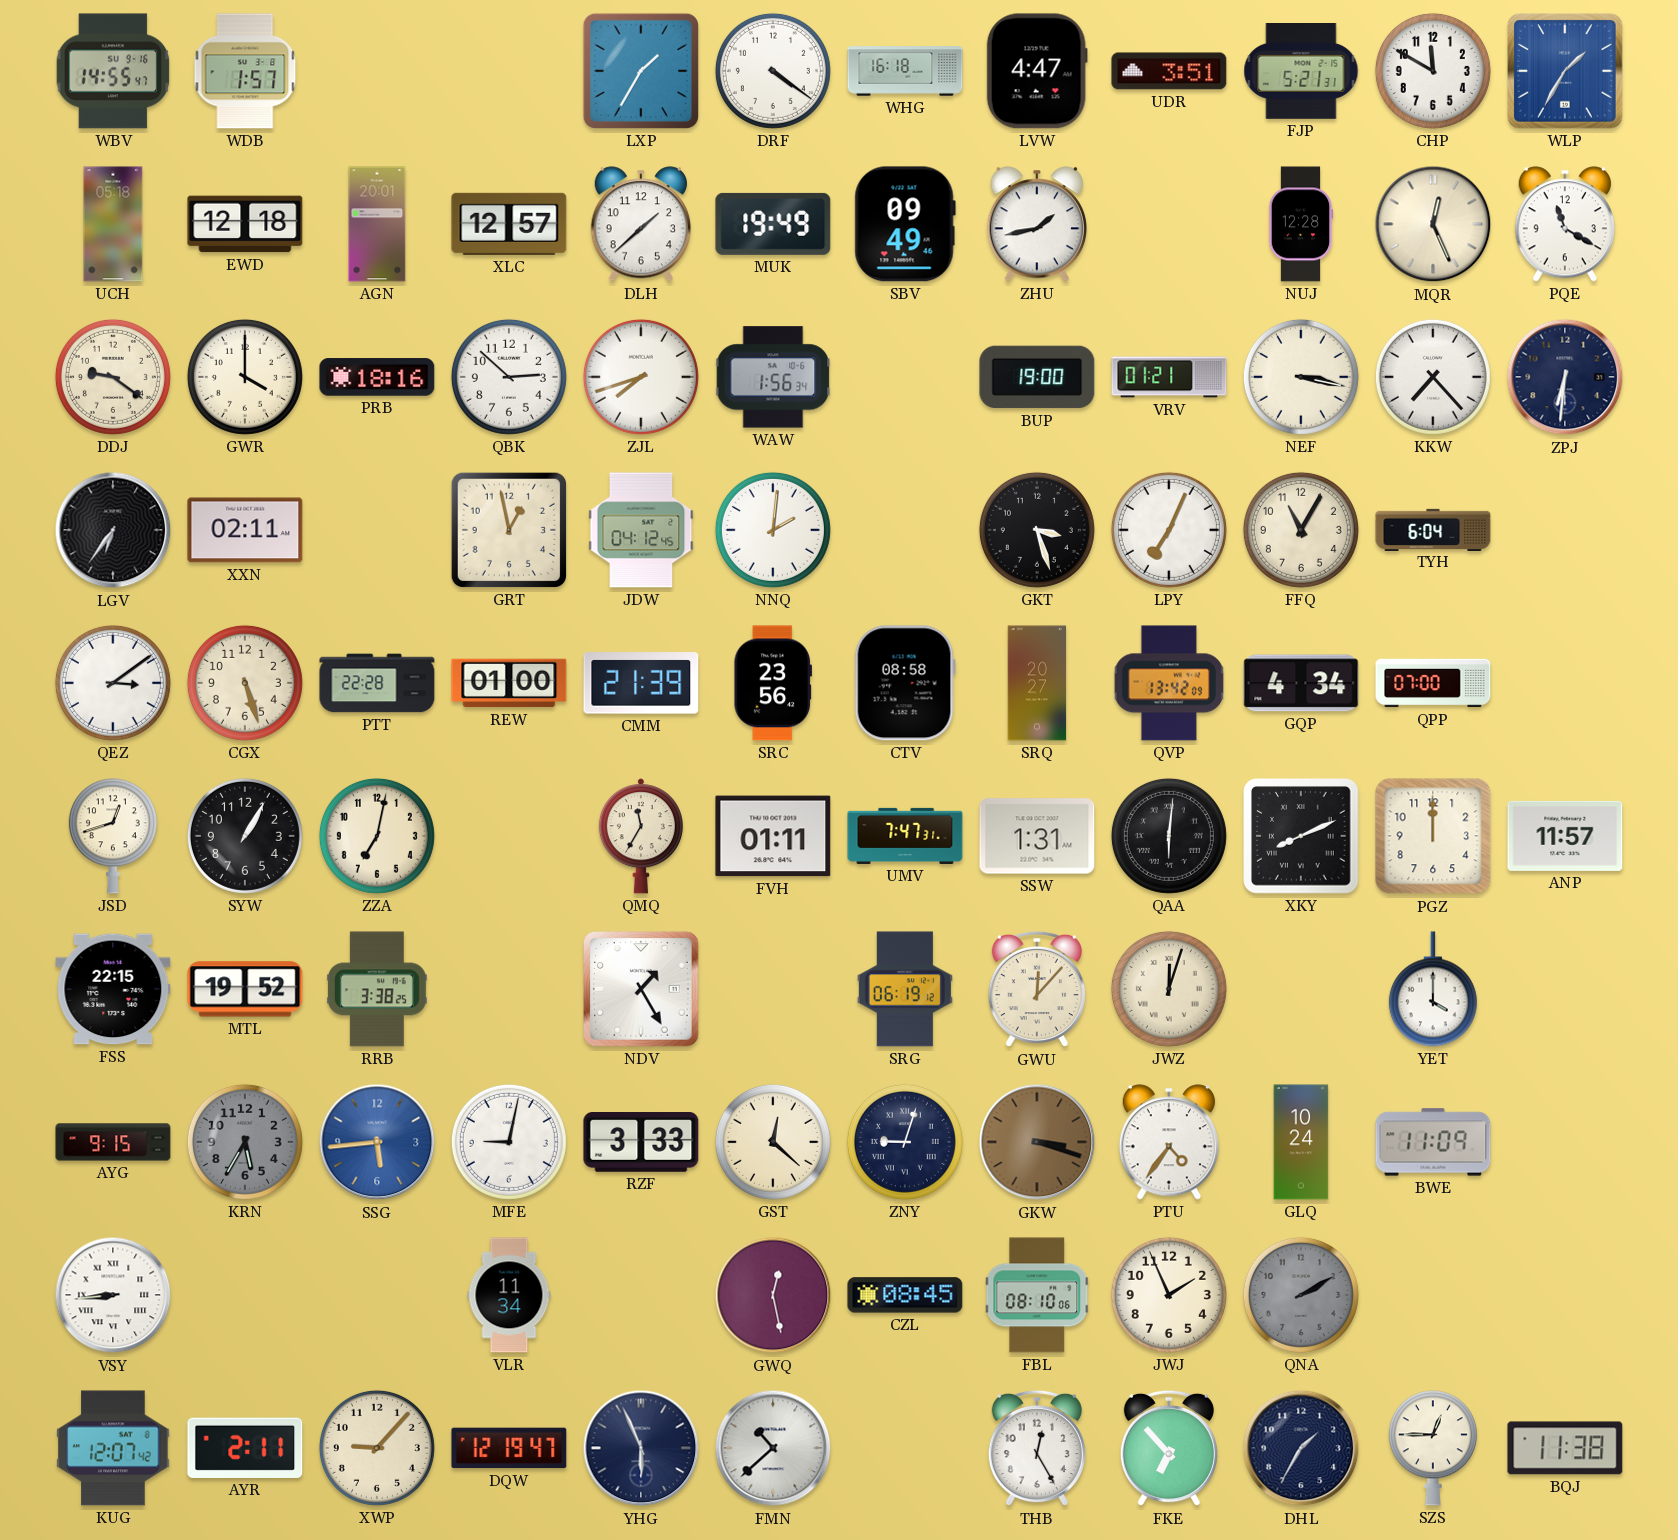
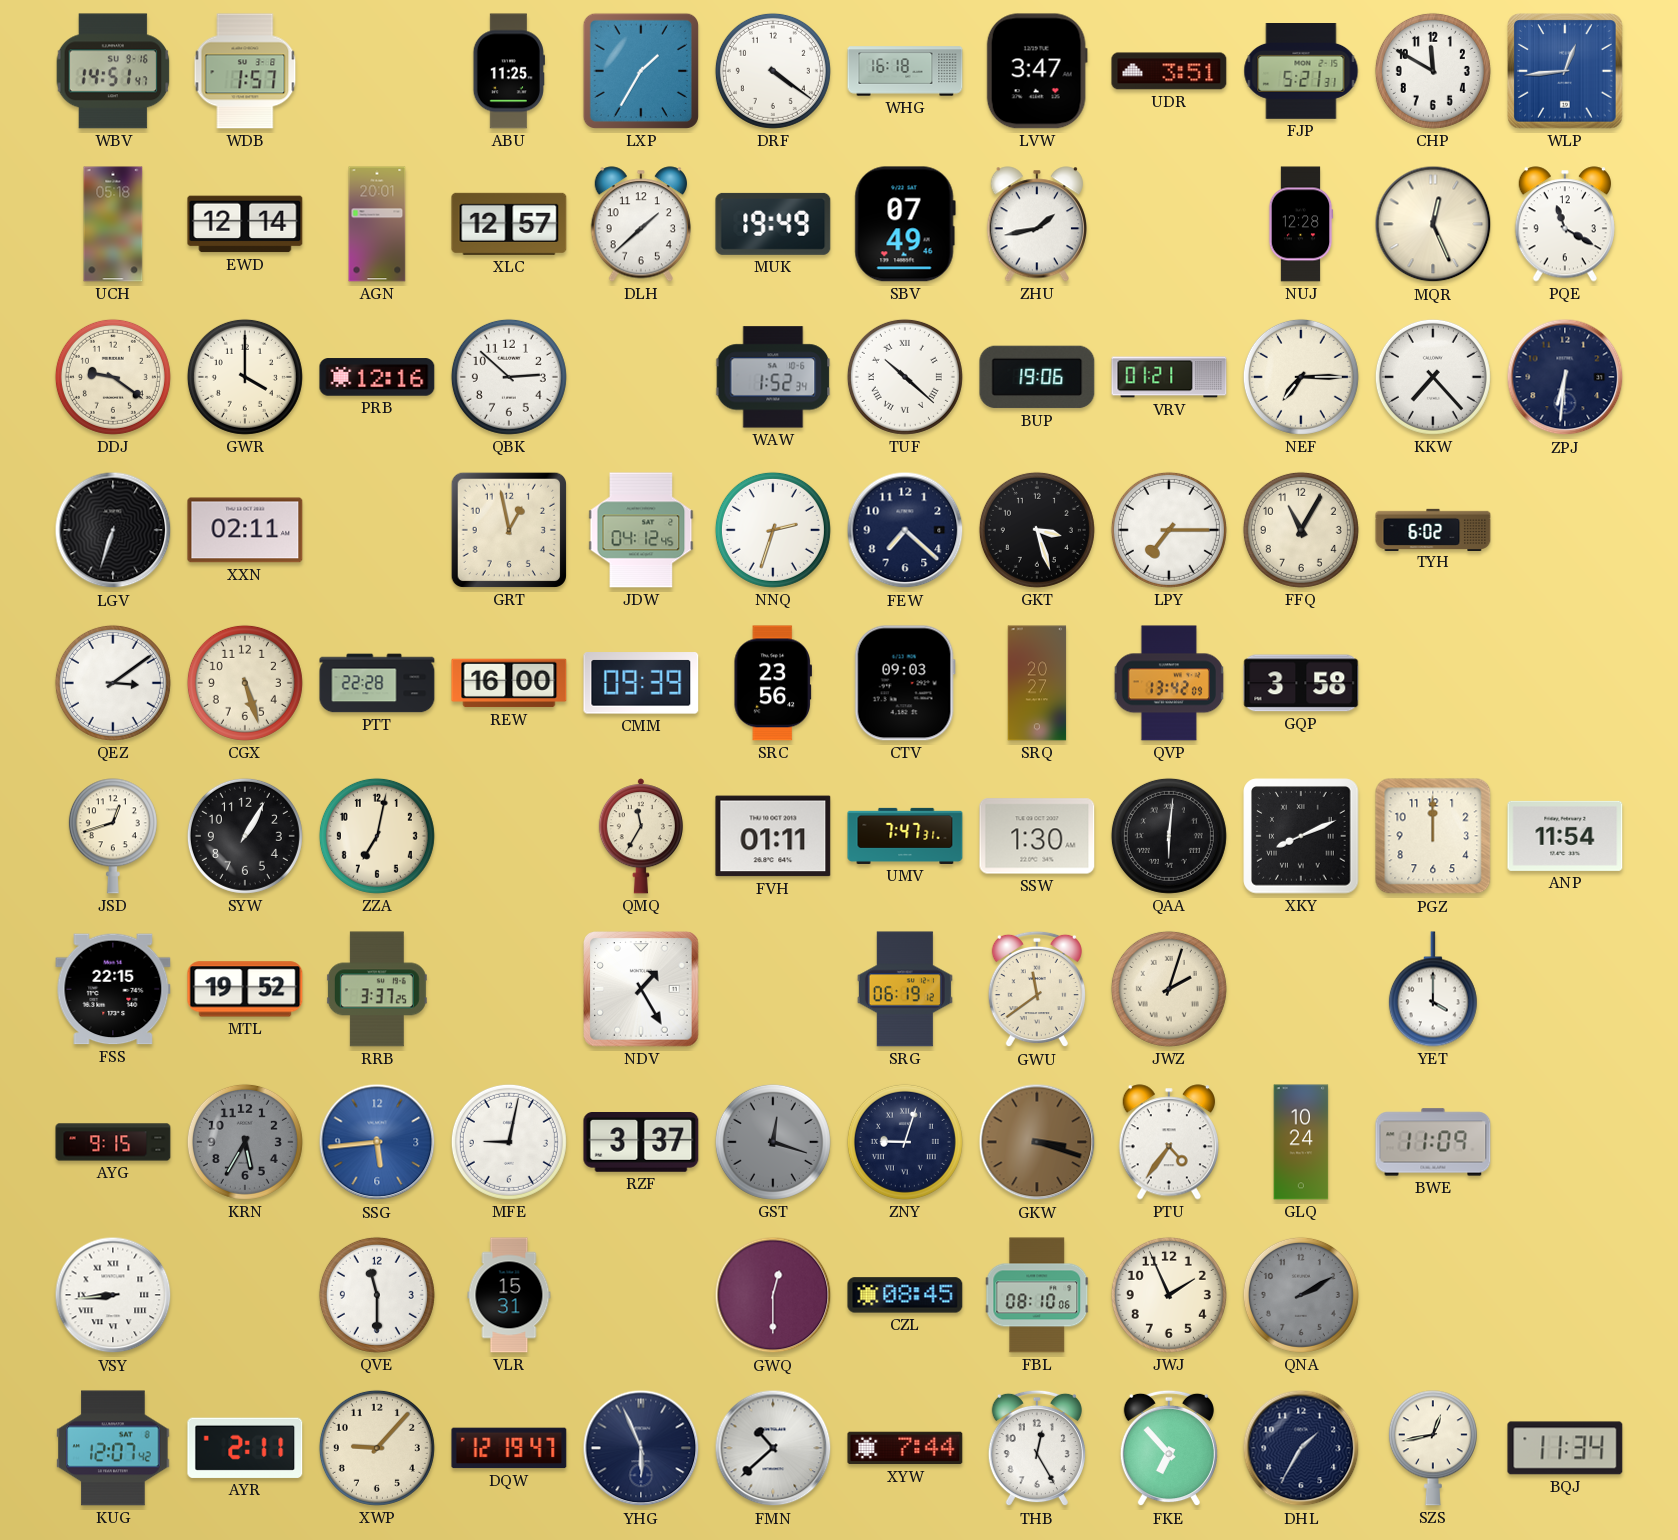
WBV: 14:55 -> 14:51 (113, 71)
ABU: none -> 11:25 (509, 71)
LVW: 4:47 -> 3:47 (1037, 71)
WLP: 1:35 -> 12:44 (1565, 71)
EWD: 12:18 -> 12:14 (245, 224)
SBV: 09:49 -> 07:49 (905, 224)
PRB: 18:16 -> 12:16 (377, 377)
ZJL: 7:42 -> none (641, 377)
WAW: 1:56 -> 1:52 (773, 377)
TUF: none -> 10:22 (905, 377)
BUP: 19:00 -> 19:06 (1037, 377)
NEF: 3:17 -> 7:15 (1301, 377)
LGV: 6:36 -> 6:33 (113, 530)
NNQ: 2:01 -> 2:33 (773, 530)
FEW: none -> 7:22 (905, 530)
LPY: 7:04 -> 7:15 (1169, 530)
TYH: 6:04 -> 6:02 (1433, 529)
REW: 01:00 -> 16:00 (509, 683)
CMM: 21:39 -> 09:39 (641, 683)
CTV: 08:58 -> 09:03 (905, 683)
GQP: 4:34 -> 3:58 (1301, 683)
QPP: 07:00 -> none (1433, 683)
SSW: 1:31 -> 1:30 (1037, 836)
ANP: 11:57 -> 11:54 (1565, 836)
RRB: 3:38 -> 3:37 (377, 989)
GWU: 12:07 -> 11:39 (1037, 989)
JWZ: 12:03 -> 2:03 (1169, 989)
RZF: 3:33 -> 3:37 (641, 1143)
GST: 12:22 -> 12:18 (773, 1142)
GST dial: cream -> grey (773, 1142)
QVE: none -> 11:30 (377, 1295)
VLR: 11:34 -> 15:31 (509, 1295)
GWQ: 12:28 -> 12:30 (773, 1295)
XYW: none -> 7:44 (905, 1448)
SZS: 12:45 -> 12:43 (1433, 1448)
BQJ: 11:38 -> 11:34 (1565, 1448)
